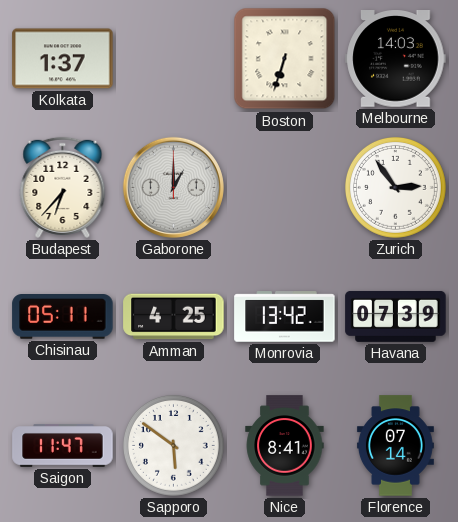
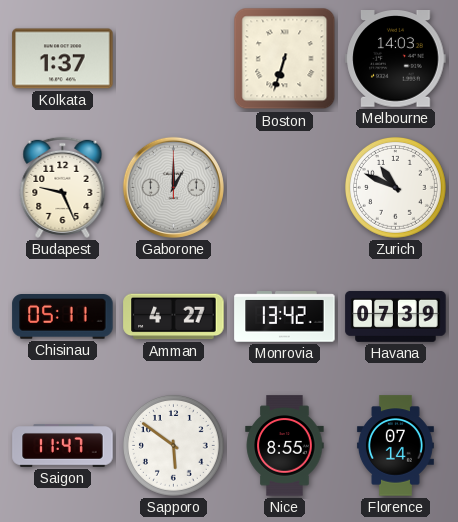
Budapest: 6:37 -> 9:26 (63, 187)
Zurich: 2:54 -> 10:49 (395, 187)
Amman: 4:25 -> 4:27 (174, 317)
Nice: 8:41 -> 8:55 (285, 446)
